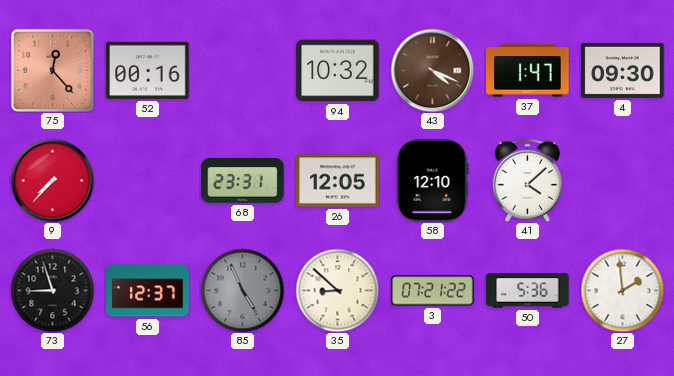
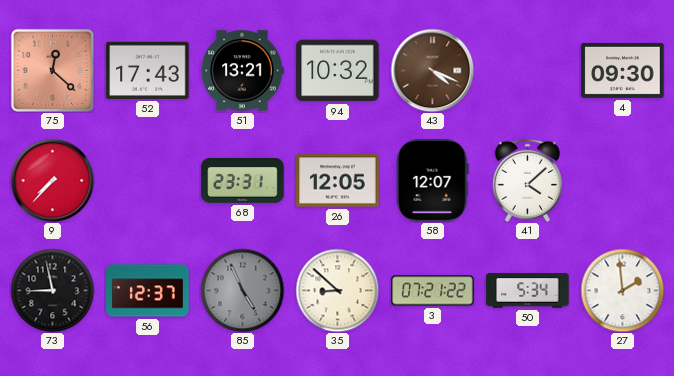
75: 12:23 -> 12:22 (52, 70)
52: 00:16 -> 17:43 (148, 70)
51: none -> 13:21 (242, 71)
37: 1:47 -> none (528, 71)
58: 12:10 -> 12:07 (433, 181)
73: 8:57 -> 8:58 (52, 290)
50: 5:36 -> 5:34 (528, 291)
